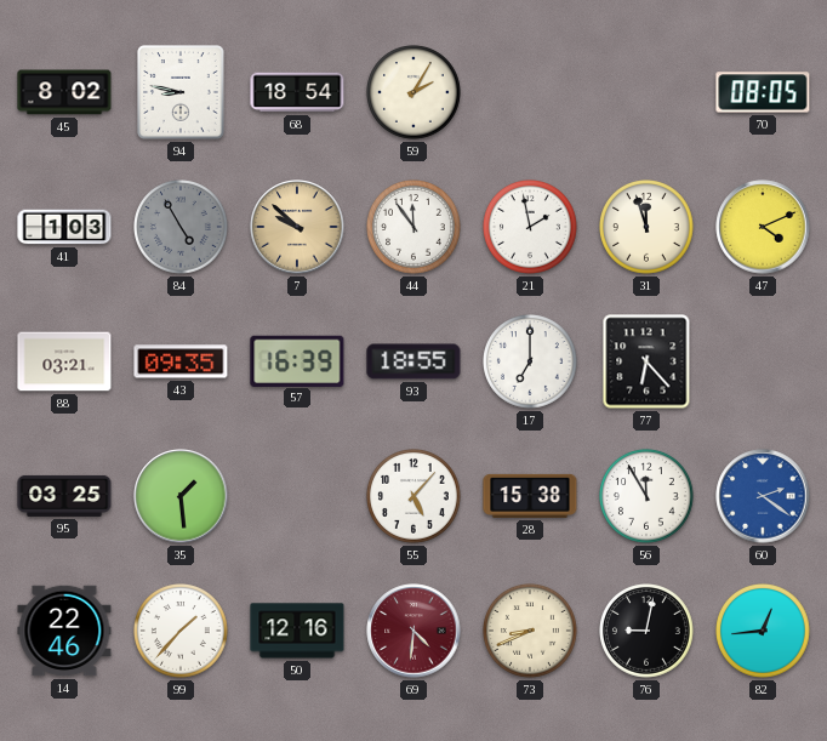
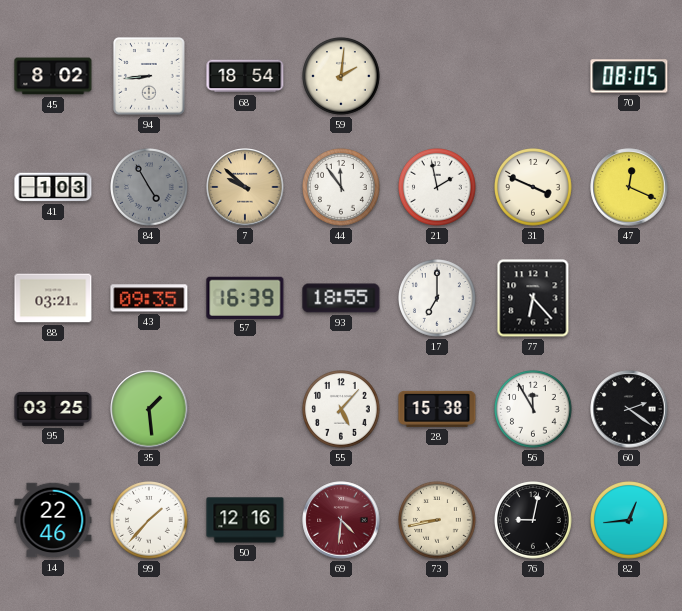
94: 8:47 -> 8:44 (149, 76)
59: 2:05 -> 2:01 (342, 77)
31: 11:57 -> 3:49 (534, 188)
47: 4:11 -> 12:19 (629, 187)
60 dial: blue -> black (629, 409)
73: 8:41 -> 8:43 (438, 521)
